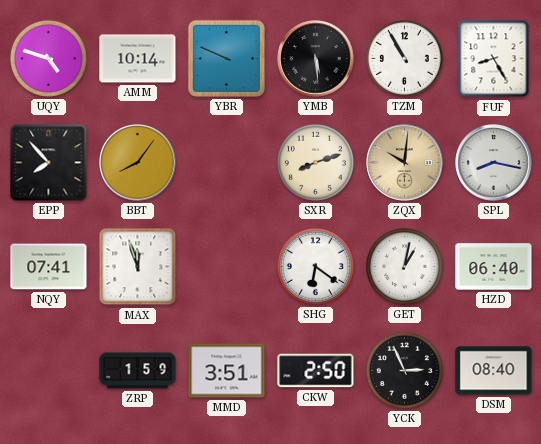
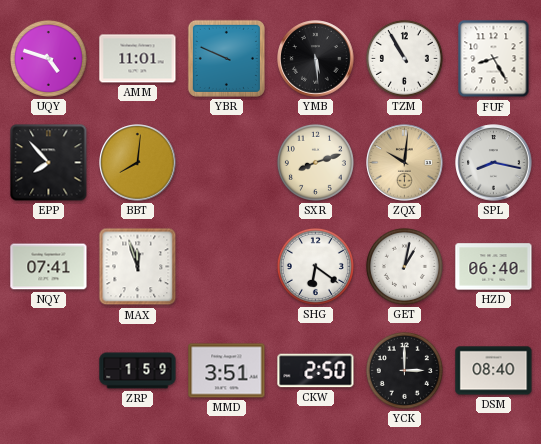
AMM: 10:14 -> 11:01 (138, 59)
BBT: 8:06 -> 8:01 (138, 163)
YCK: 2:56 -> 3:00 (404, 370)
